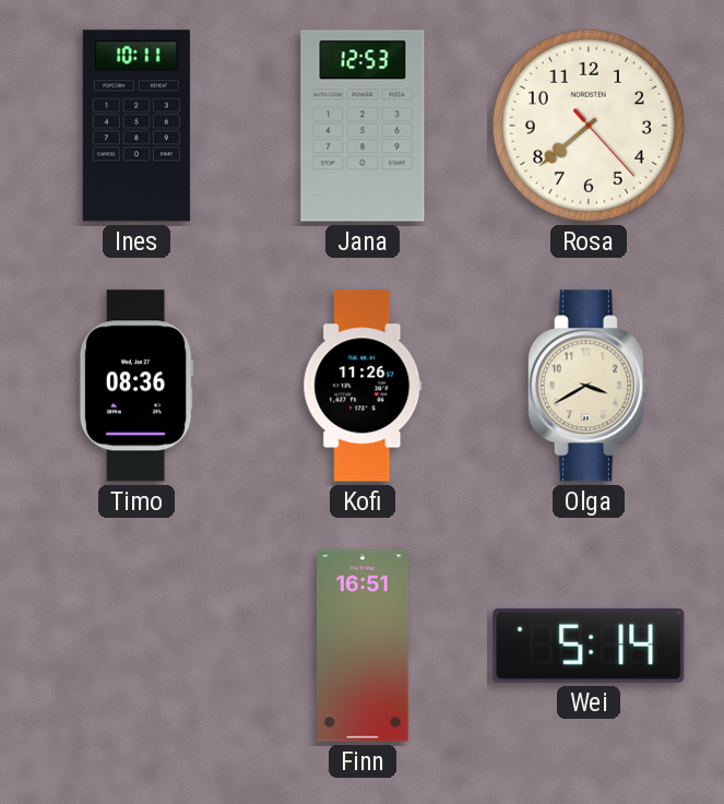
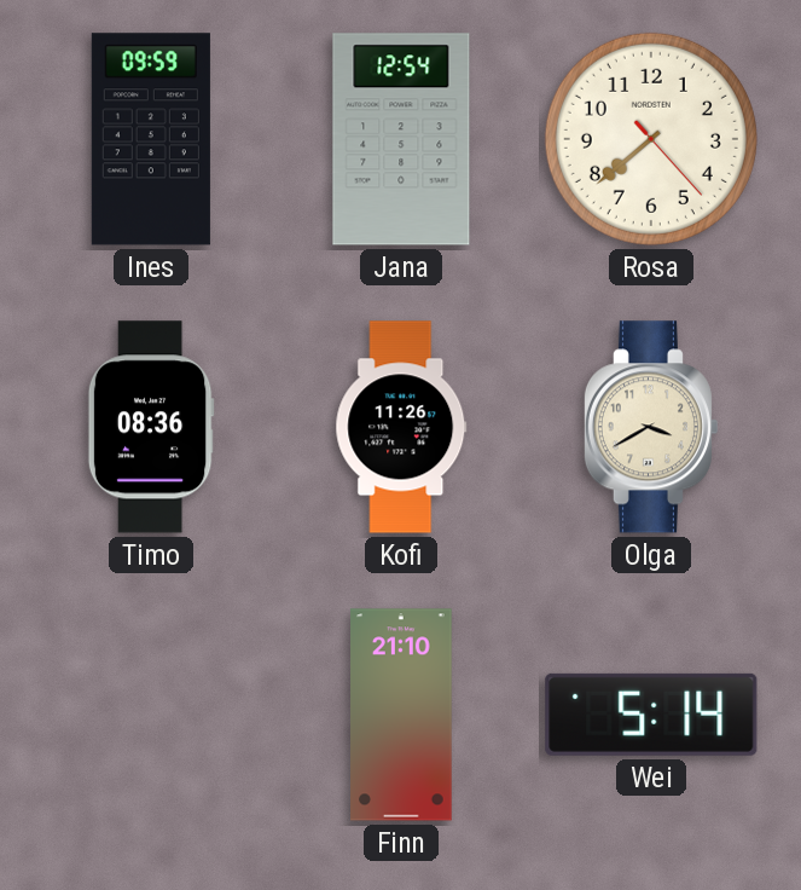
Ines: 10:11 -> 09:59 (151, 139)
Jana: 12:53 -> 12:54 (401, 139)
Finn: 16:51 -> 21:10 (401, 715)
